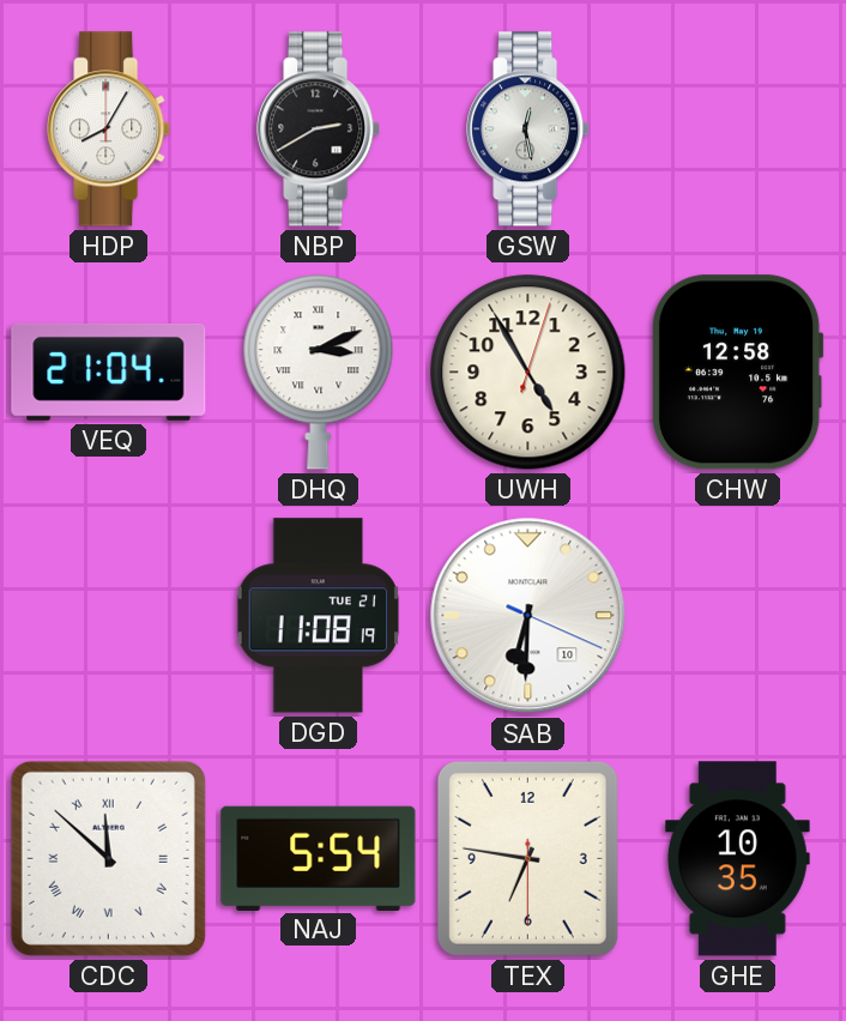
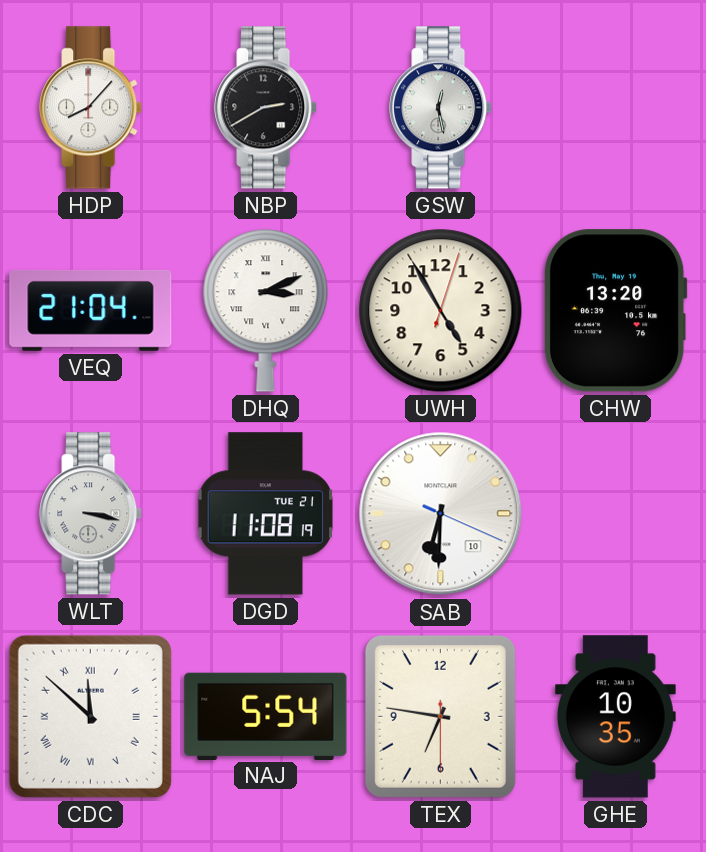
HDP: 8:05 -> 8:07 (91, 108)
CHW: 12:58 -> 13:20 (615, 311)
WLT: none -> 3:17 (91, 514)
